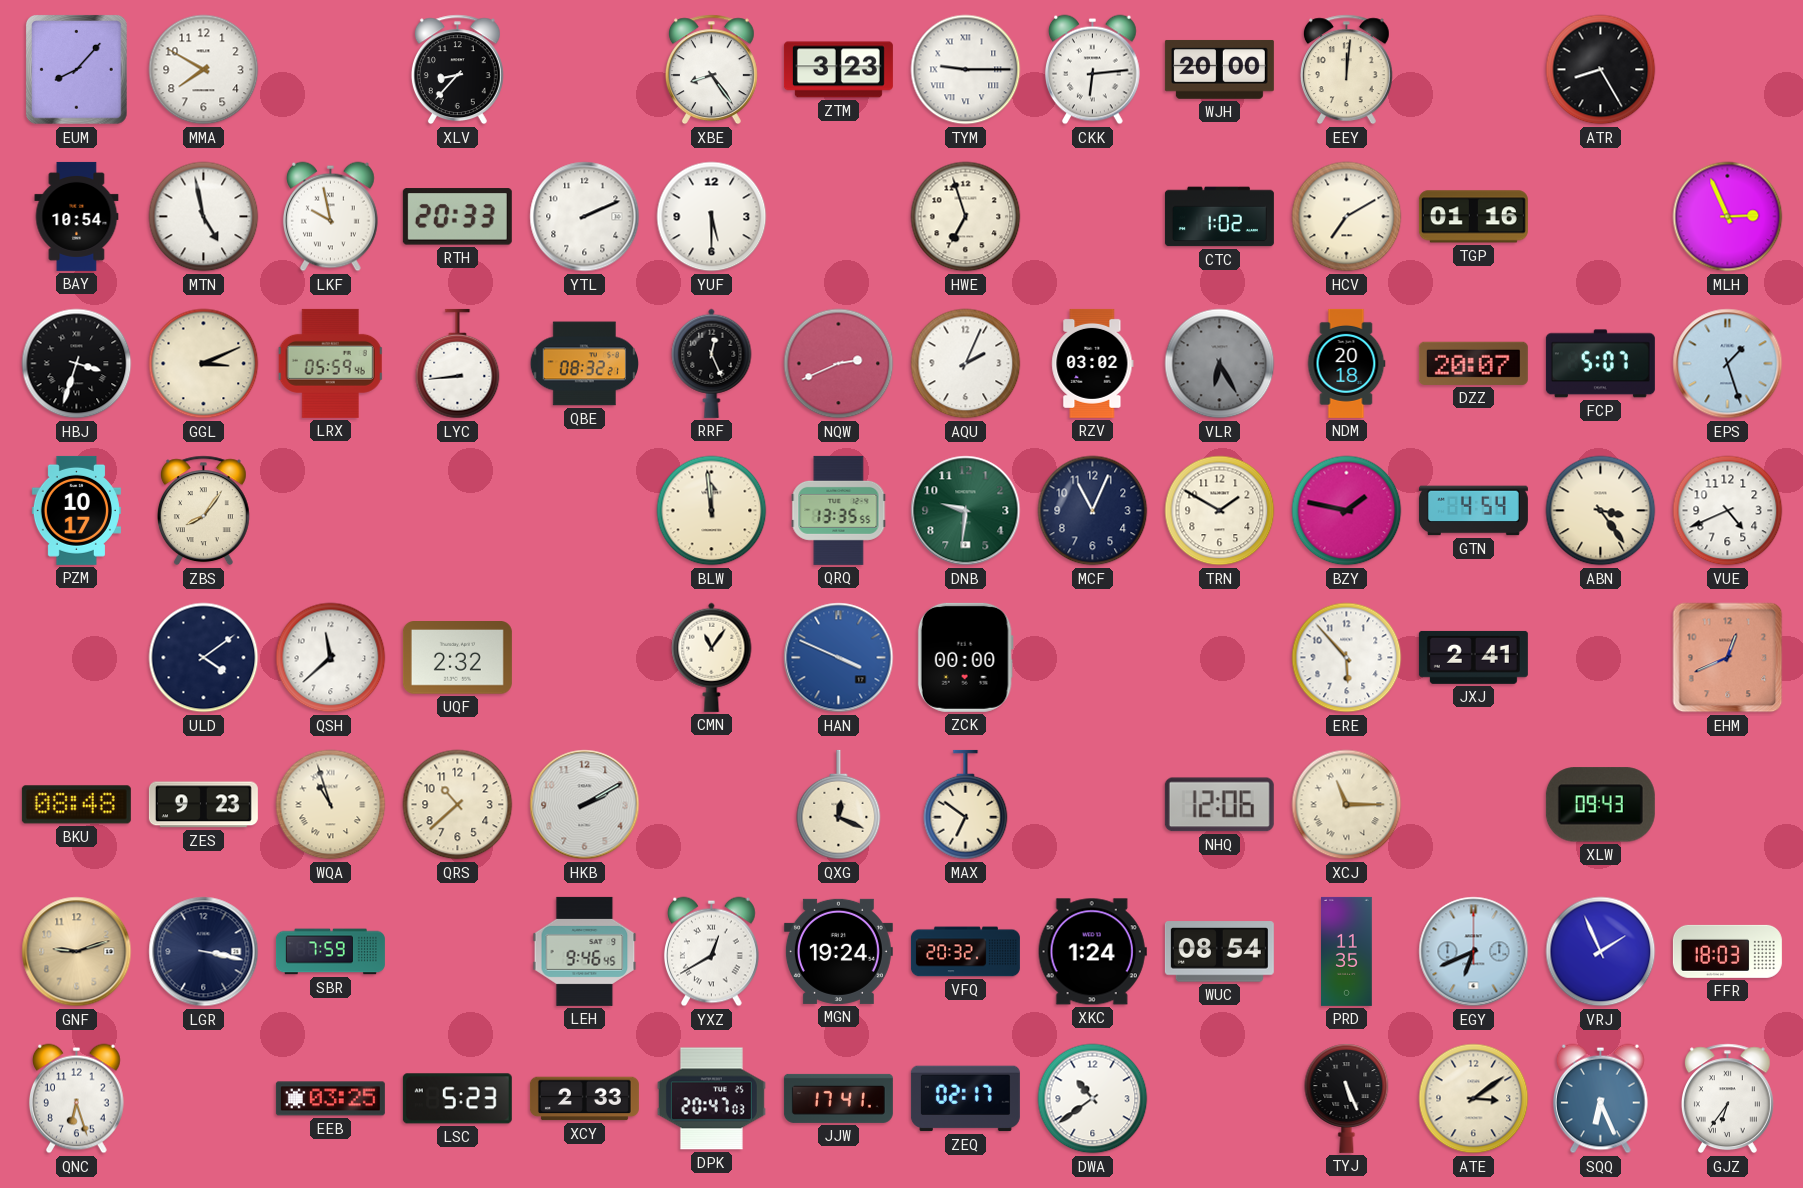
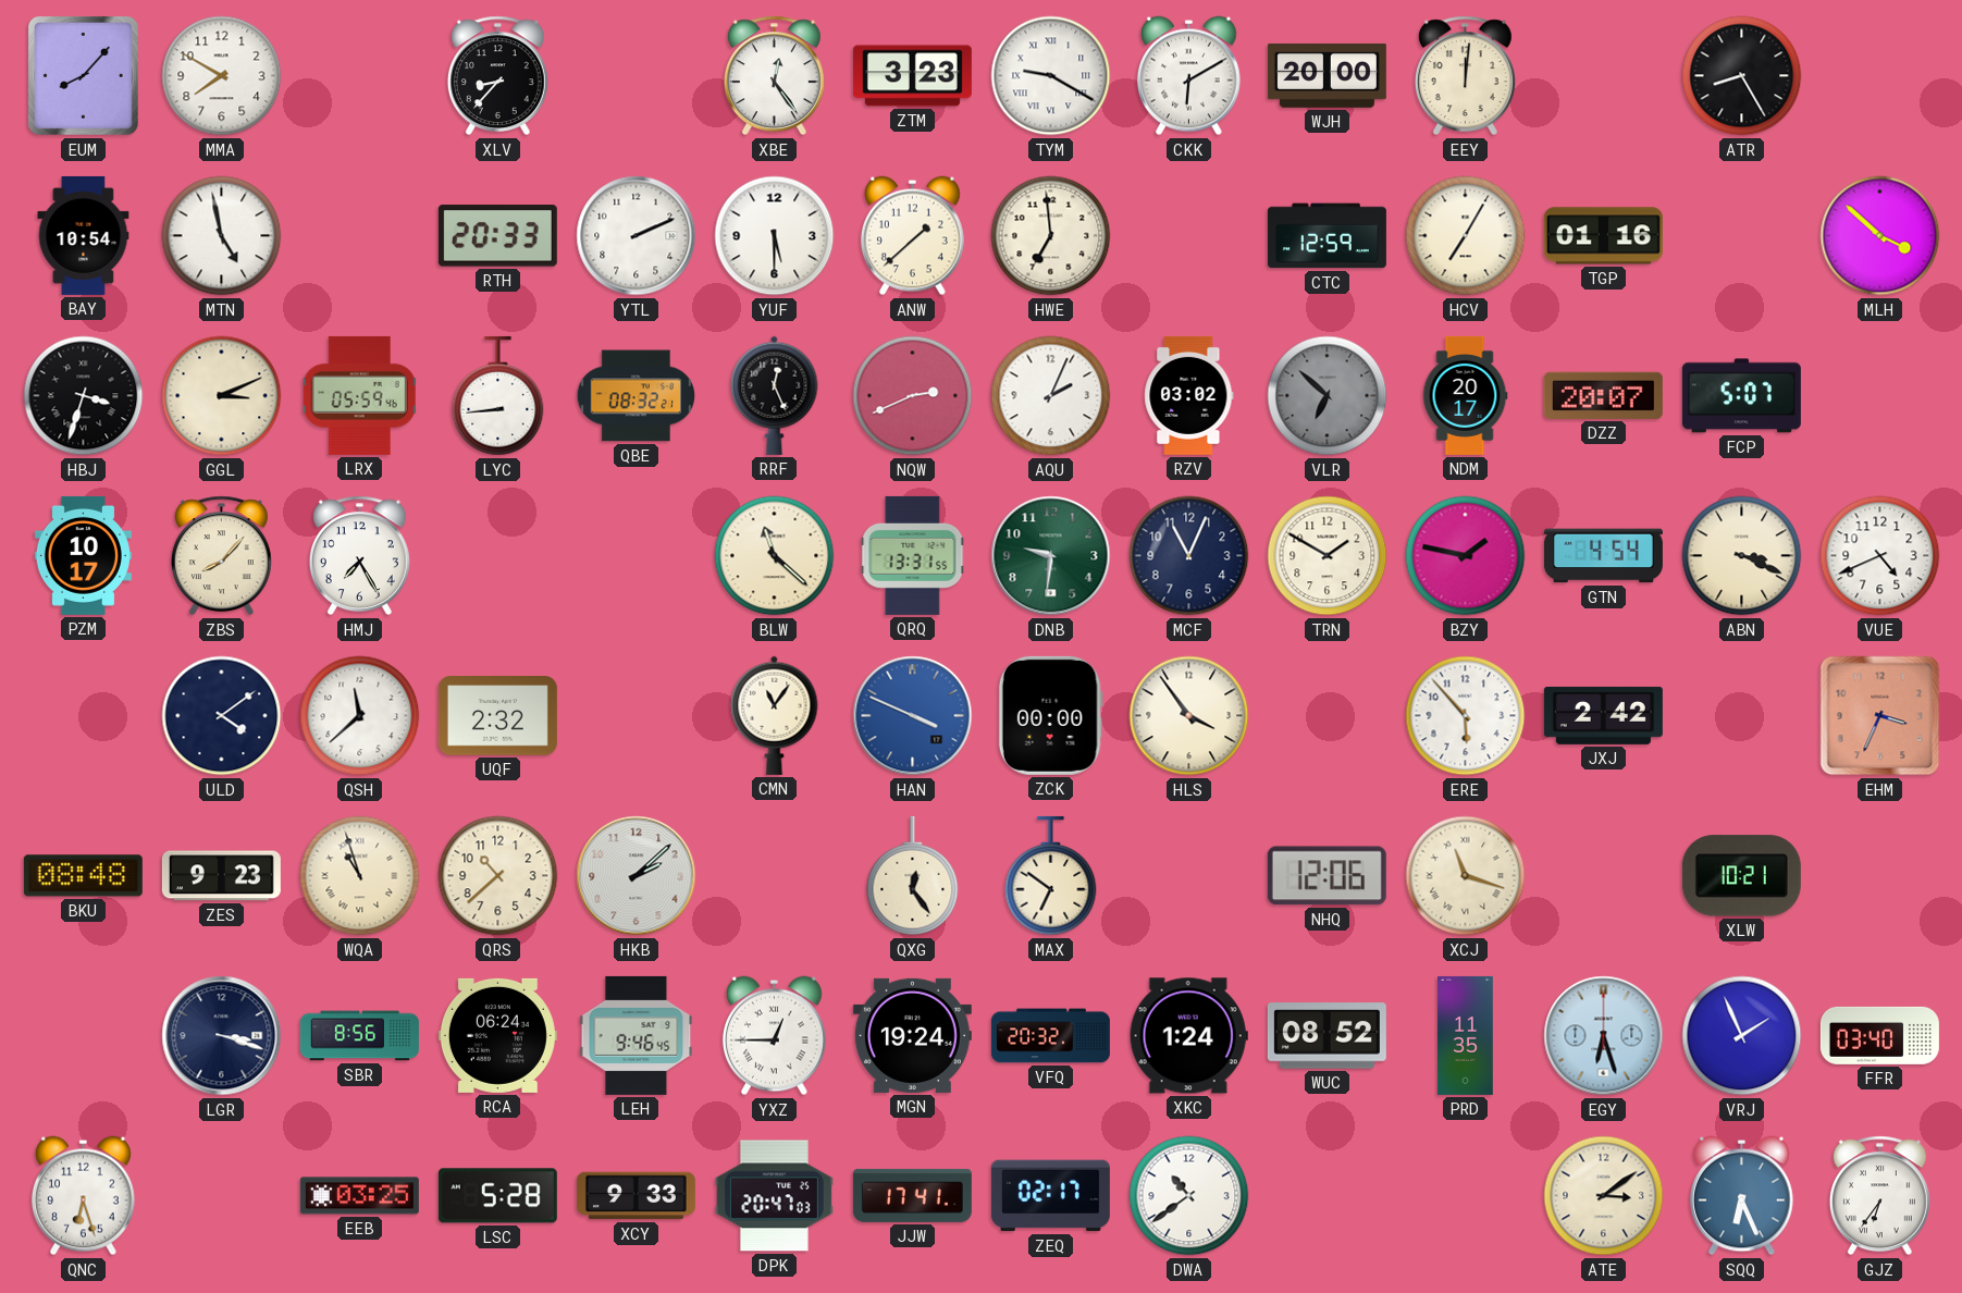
XBE: 8:24 -> 12:24 (774, 76)
TYM: 9:15 -> 9:20 (1051, 76)
CKK: 6:14 -> 6:10 (1189, 76)
LKF: 9:58 -> none (331, 217)
ANW: none -> 1:38 (913, 236)
HWE: 6:57 -> 6:59 (1051, 236)
CTC: 1:02 -> 12:59 (1326, 236)
HCV: 7:10 -> 7:05 (1466, 236)
MLH: 2:56 -> 3:52 (1880, 236)
VLR: 6:25 -> 6:52 (1328, 396)
NDM: 20:18 -> 20:17 (1465, 395)
EPS: 1:27 -> none (1728, 364)
ZBS: 8:06 -> 8:07 (221, 556)
HMJ: none -> 7:25 (359, 556)
BLW: 11:59 -> 11:22 (775, 556)
QRQ: 13:35 -> 13:31 (913, 555)
ABN: 3:24 -> 3:19 (1742, 556)
HLS: none -> 3:54 (1189, 716)
JXJ: 2:41 -> 2:42 (1603, 715)
EHM: 12:41 -> 3:34 (1880, 716)
HKB: 2:10 -> 2:08 (637, 876)
QXG: 12:19 -> 12:24 (913, 876)
XCJ: 11:15 -> 11:18 (1466, 876)
XLW: 09:43 -> 10:21 (1741, 876)
GNF: 9:12 -> none (77, 952)
LGR: 3:17 -> 3:18 (222, 1036)
SBR: 7:59 -> 8:56 (359, 1036)
RCA: none -> 06:24 (497, 1035)
YXZ: 12:40 -> 12:45 (775, 1036)
WUC: 08:54 -> 08:52 (1326, 1036)
EGY: 6:41 -> 6:27 (1604, 1036)
FFR: 18:03 -> 03:40 (1879, 1035)
LSC: 5:23 -> 5:28 (497, 1196)
XCY: 2:33 -> 9:33 (636, 1196)
TYJ: 5:26 -> none (1347, 1098)
